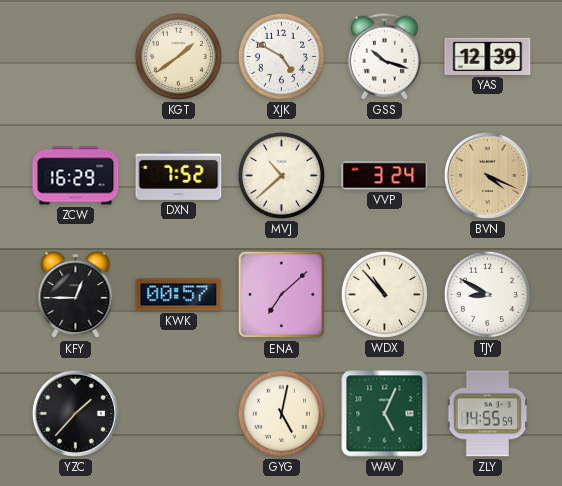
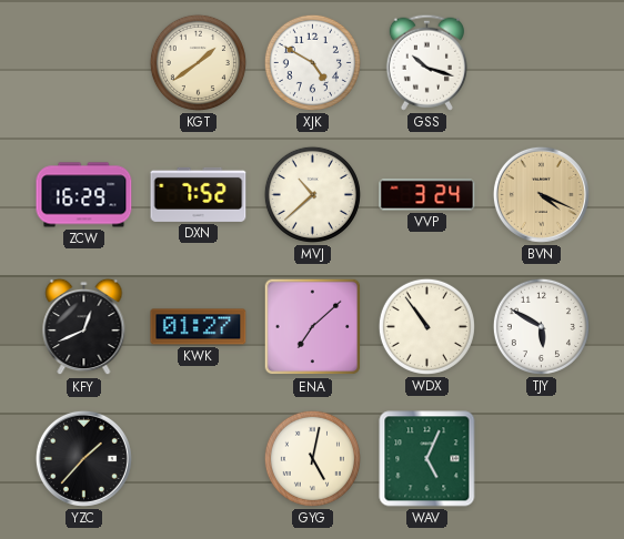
YAS: 12:39 -> none (488, 56)
KFY: 12:45 -> 12:41 (84, 327)
KWK: 00:57 -> 01:27 (199, 327)
WDX: 10:53 -> 10:54 (426, 326)
TJY: 8:50 -> 5:50 (541, 326)
ZLY: 14:55 -> none (488, 414)
